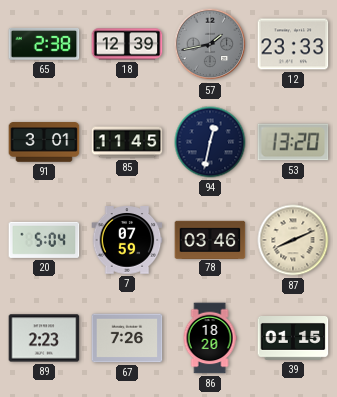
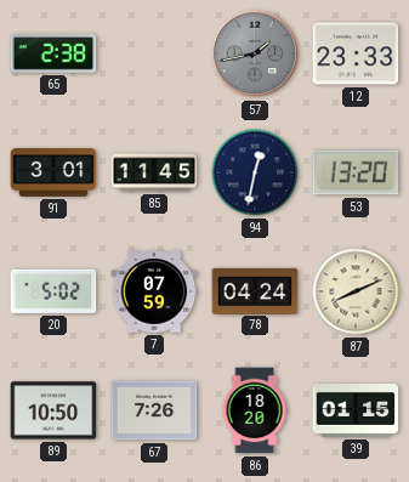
18: 12:39 -> none (127, 44)
20: 5:04 -> 5:02 (53, 291)
78: 03:46 -> 04:24 (255, 290)
89: 2:23 -> 10:50 (53, 410)
